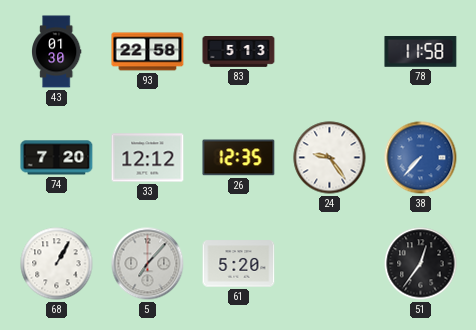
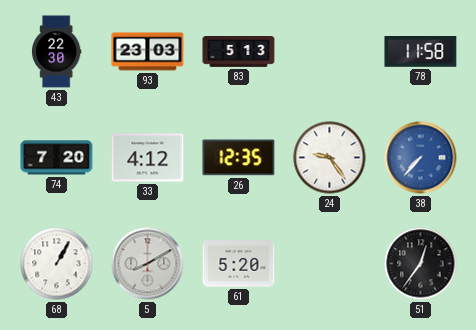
43: 01:30 -> 22:30 (57, 52)
93: 22:58 -> 23:03 (148, 52)
33: 12:12 -> 4:12 (148, 158)
5: 7:07 -> 8:10 (148, 264)
